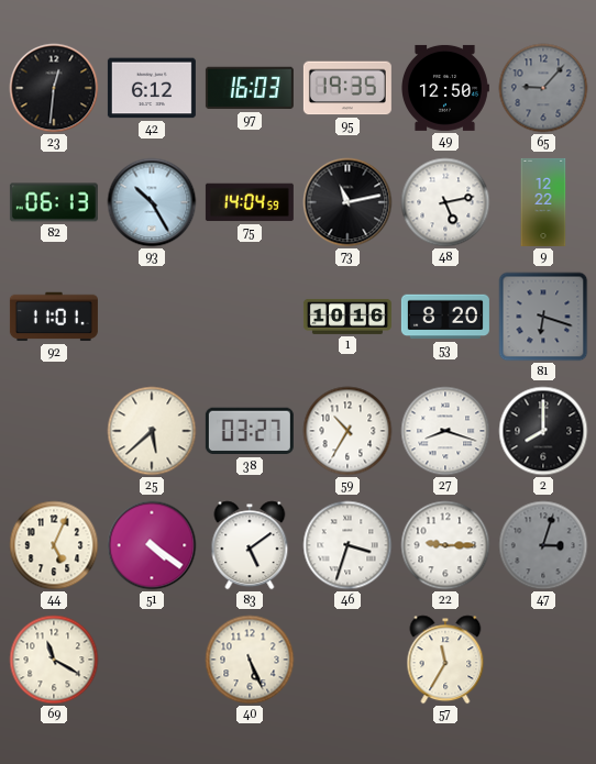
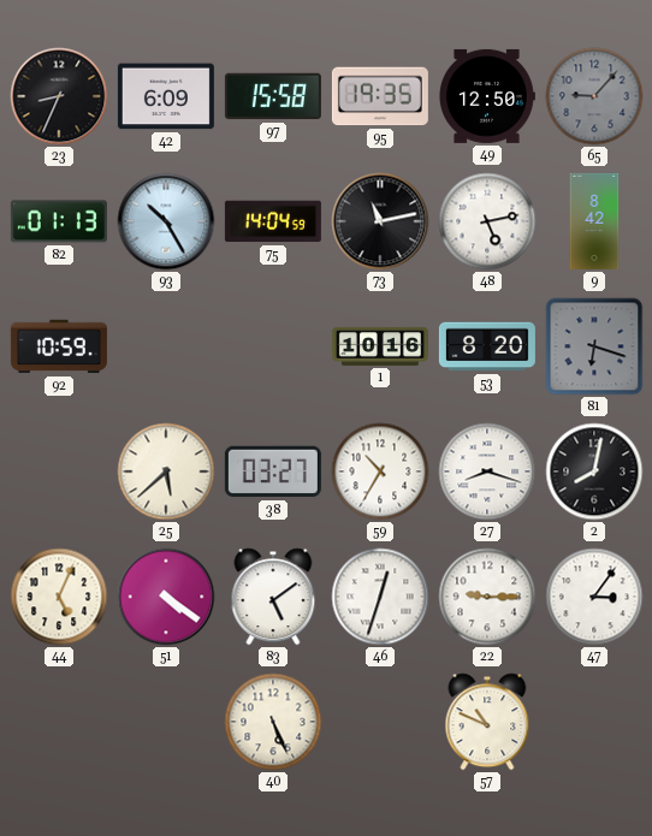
23: 12:31 -> 8:34 (59, 96)
42: 6:12 -> 6:09 (166, 96)
97: 16:03 -> 15:58 (273, 96)
82: 06:13 -> 01:13 (59, 221)
9: 12:22 -> 8:42 (594, 221)
92: 11:01 -> 10:59 (59, 346)
2: 8:00 -> 8:02 (594, 472)
46: 3:33 -> 12:33 (380, 597)
47: 3:03 -> 3:06 (594, 597)
47 dial: grey -> white (594, 597)
69: 11:20 -> none (54, 660)
57: 11:35 -> 10:49 (487, 722)
